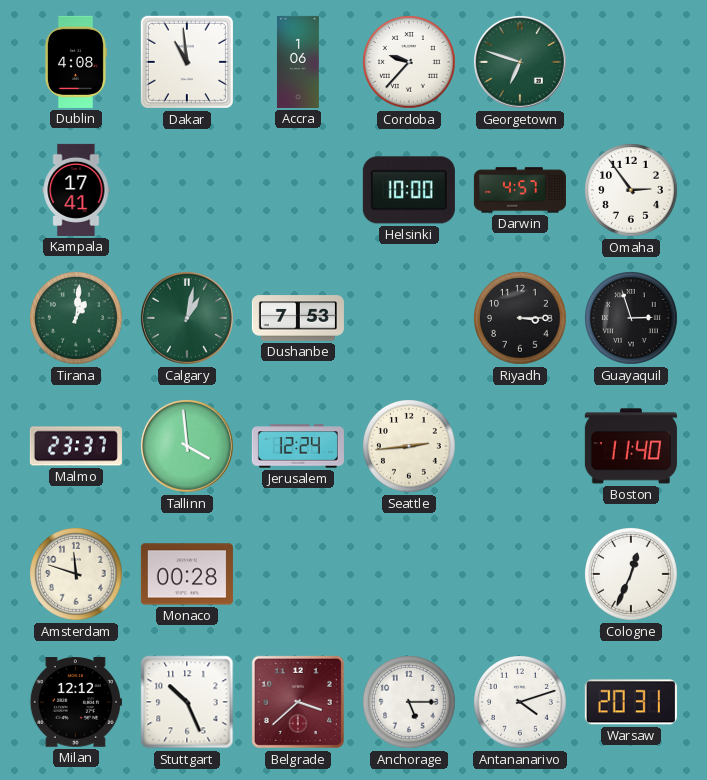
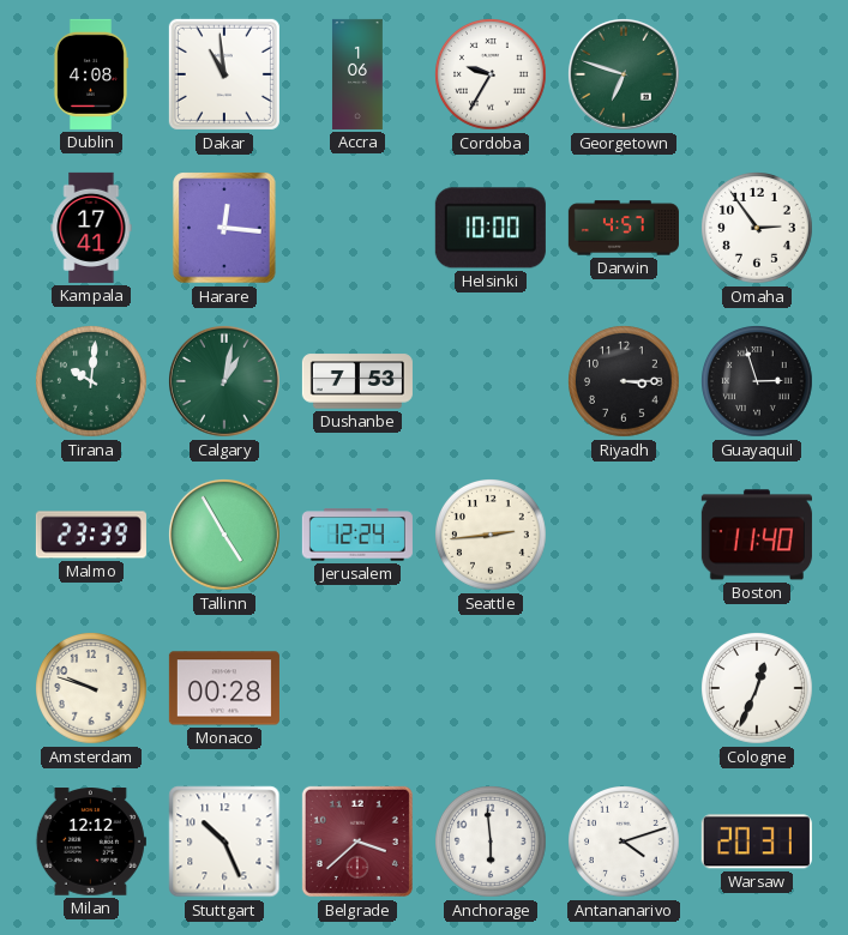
Cordoba: 9:37 -> 9:35 (492, 76)
Harare: none -> 12:16 (224, 228)
Tirana: 1:01 -> 10:01 (92, 382)
Malmo: 23:37 -> 23:39 (91, 535)
Tallinn: 3:59 -> 4:55 (224, 535)
Amsterdam: 11:48 -> 9:48 (92, 689)
Anchorage: 5:15 -> 5:59 (492, 843)
